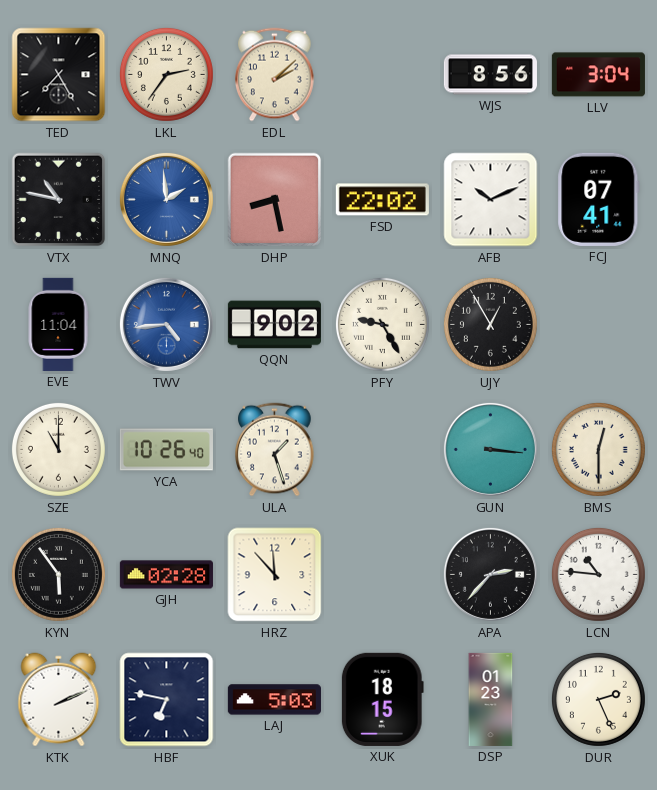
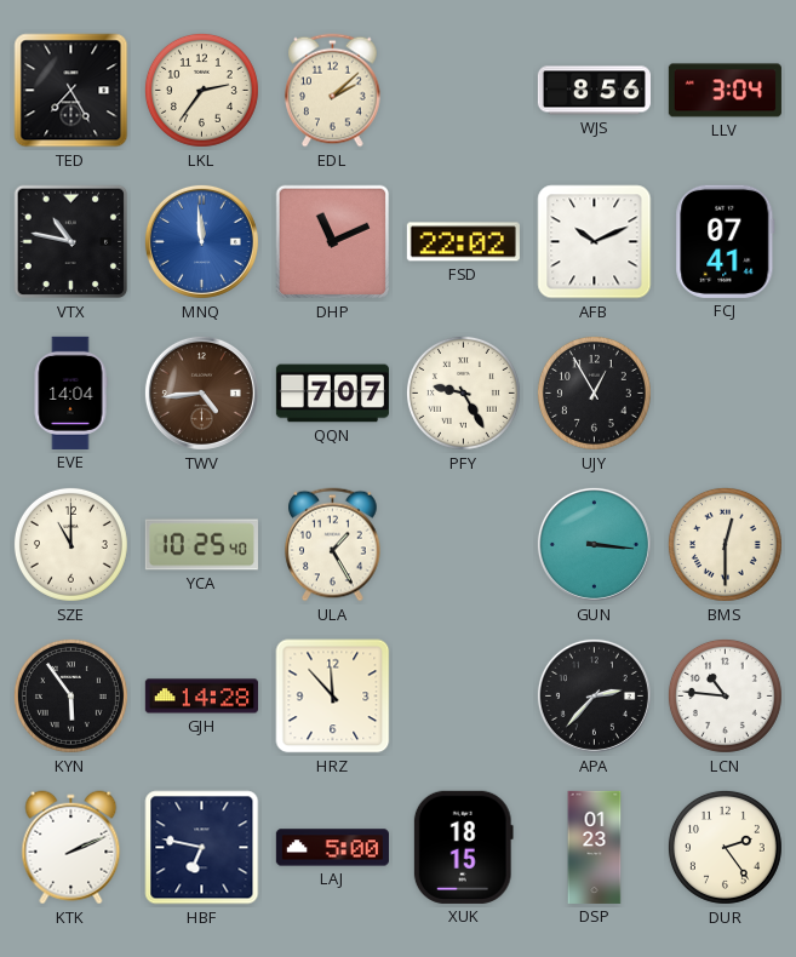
MNQ: 1:59 -> 11:59 (201, 241)
DHP: 8:28 -> 11:11 (333, 242)
EVE: 11:04 -> 14:04 (70, 392)
TWV dial: blue -> brown (201, 392)
QQN: 9:02 -> 7:07 (332, 394)
YCA: 10:26 -> 10:25 (201, 545)
ULA: 1:27 -> 1:25 (333, 545)
GJH: 02:28 -> 14:28 (201, 697)
LAJ: 5:03 -> 5:00 (332, 848)
DUR: 2:26 -> 2:24 (725, 847)
